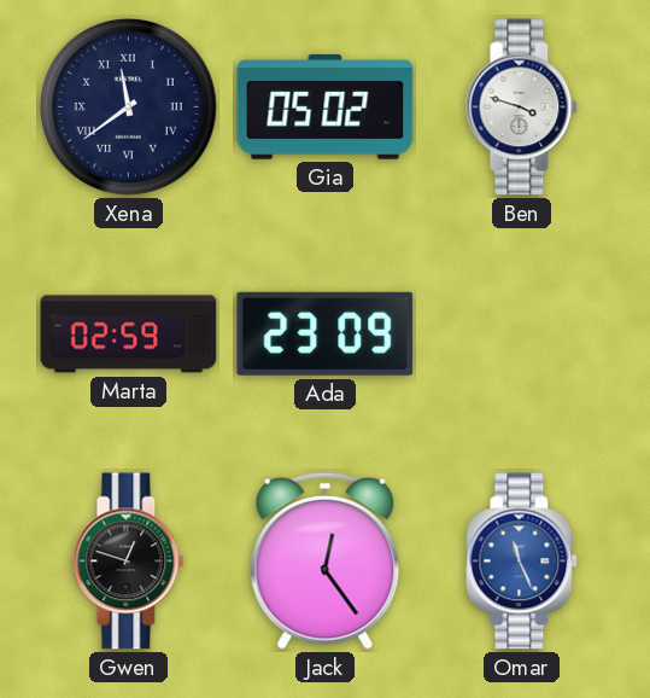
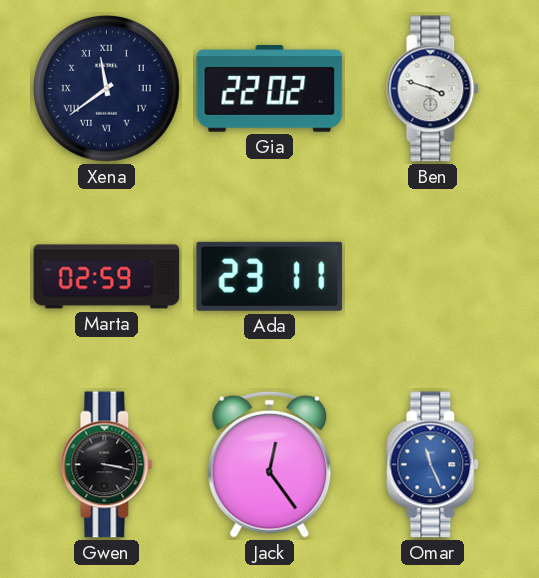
Gia: 05:02 -> 22:02 (270, 89)
Ada: 23:09 -> 23:11 (270, 276)
Gwen: 12:48 -> 3:17 (107, 465)
